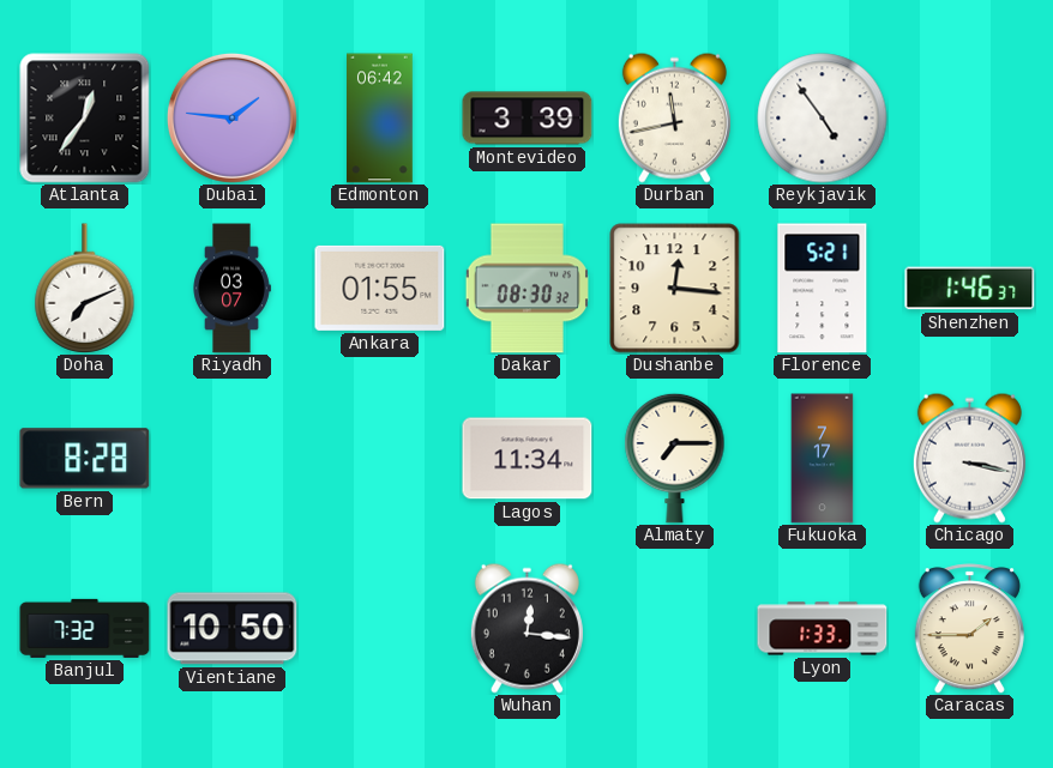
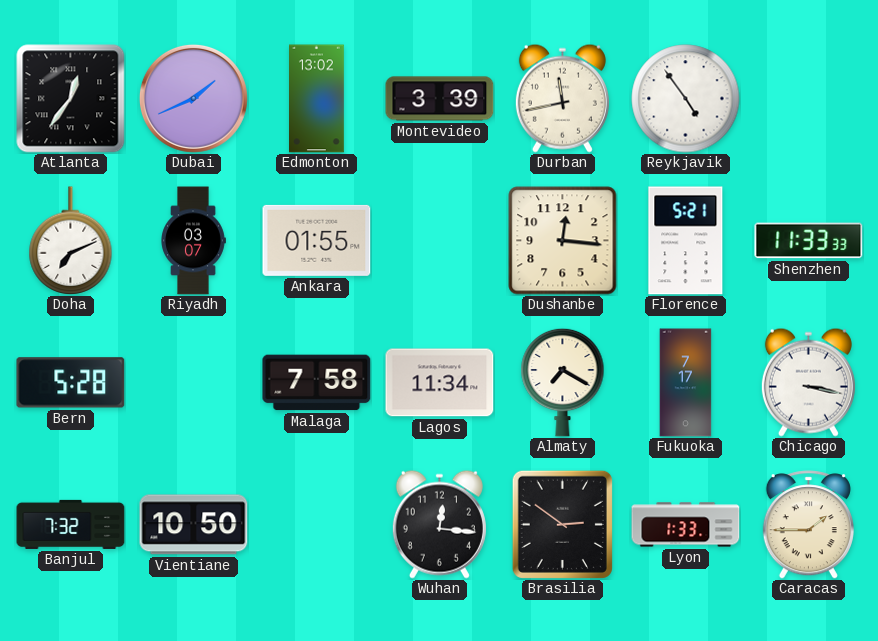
Dubai: 1:46 -> 1:41 (193, 98)
Edmonton: 06:42 -> 13:02 (317, 99)
Dakar: 08:30 -> none (526, 289)
Shenzhen: 1:46 -> 11:33 (809, 241)
Bern: 8:28 -> 5:28 (71, 383)
Malaga: none -> 7:58 (317, 383)
Almaty: 7:15 -> 7:20 (563, 382)
Brasilia: none -> 2:51 (562, 524)
